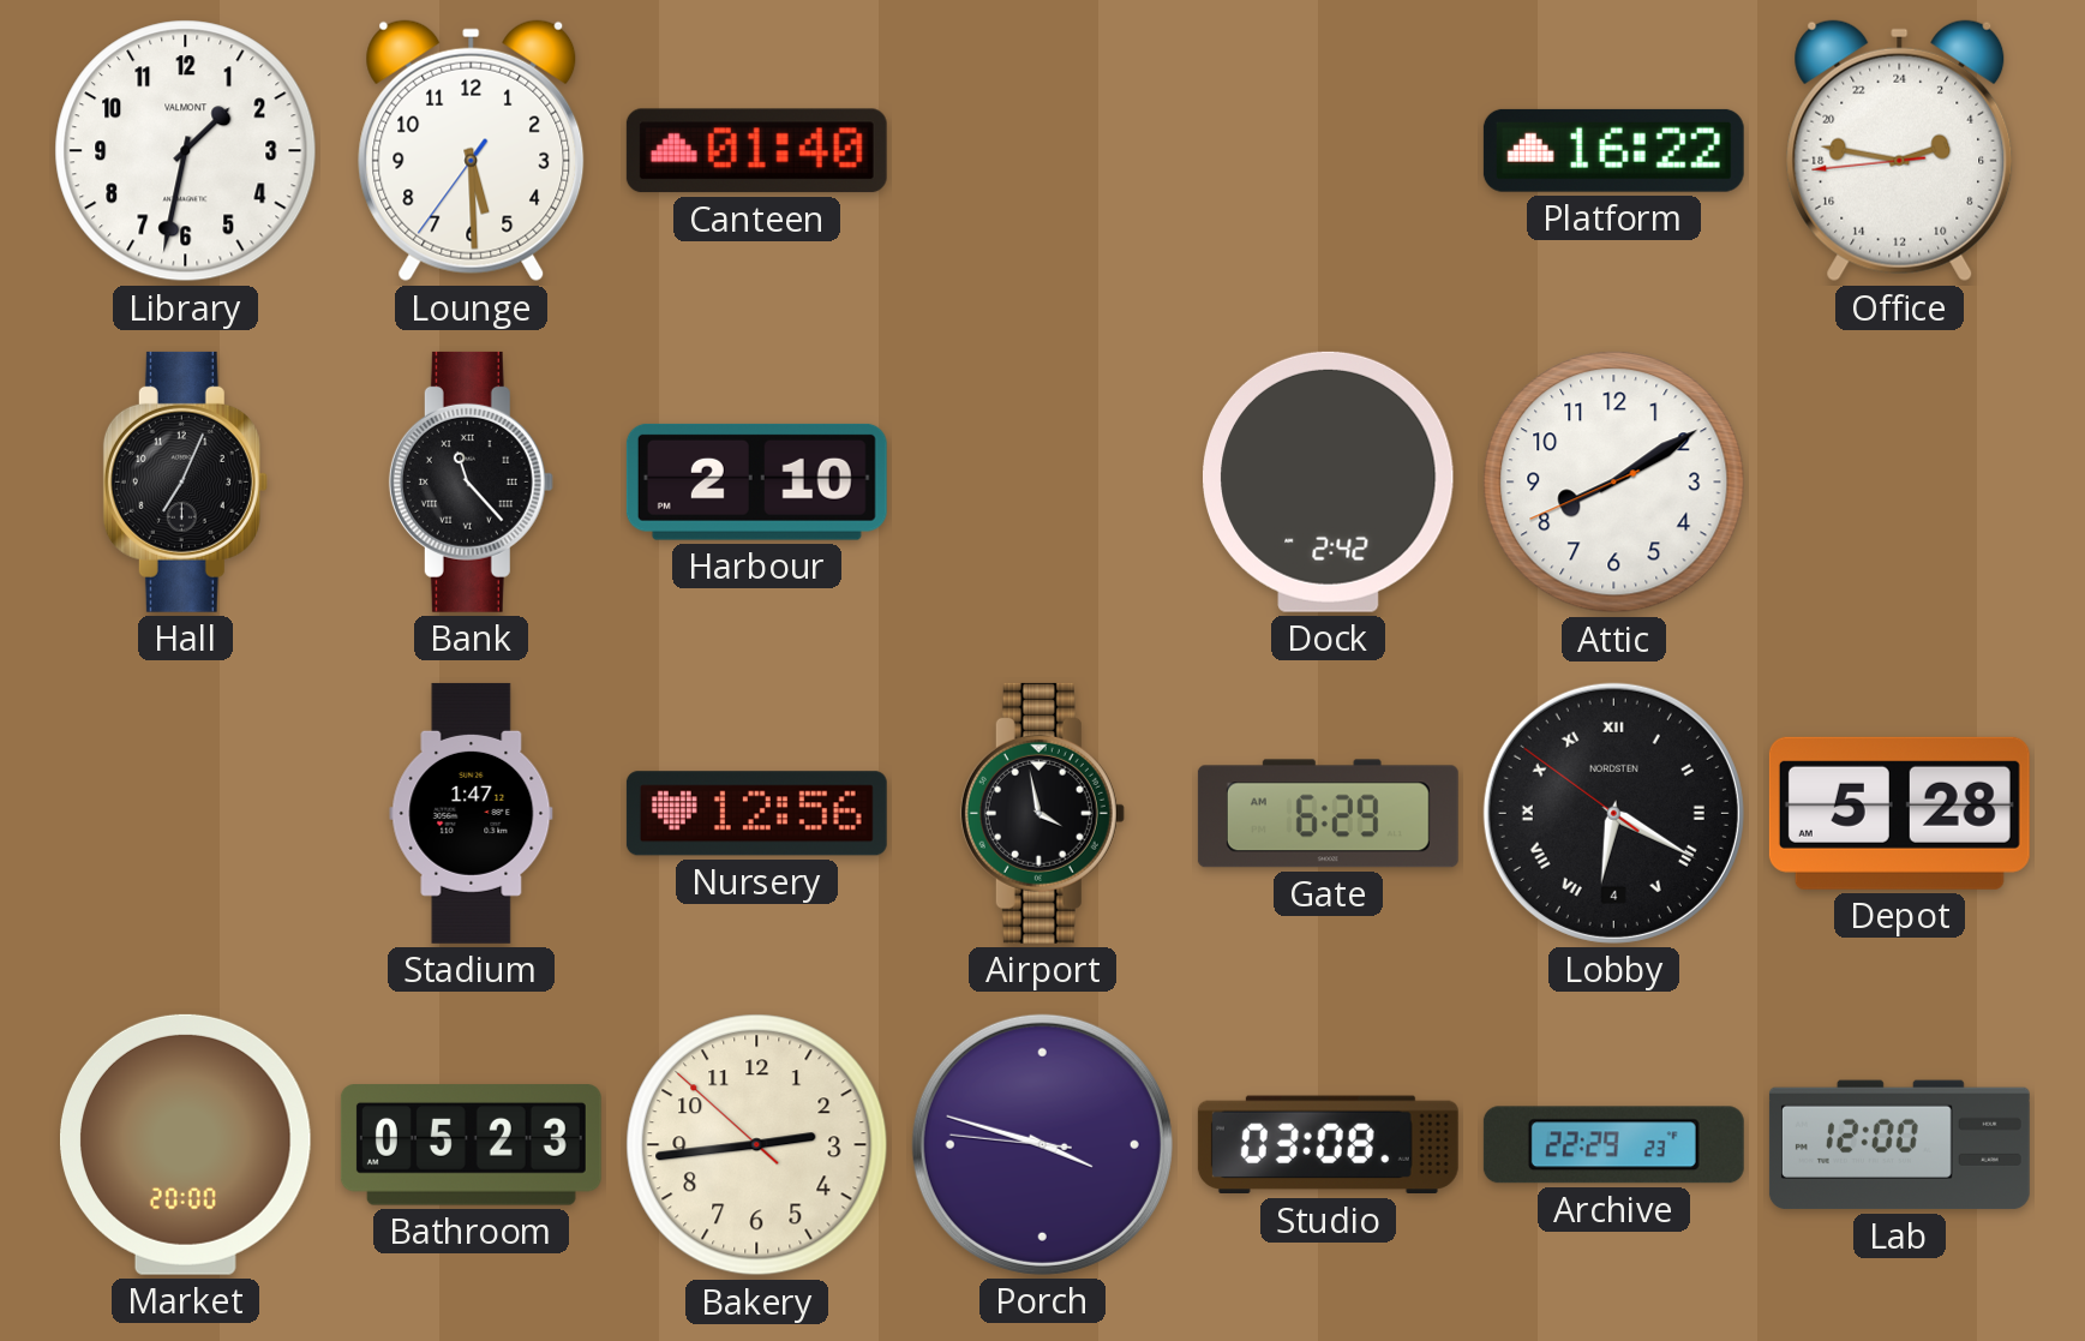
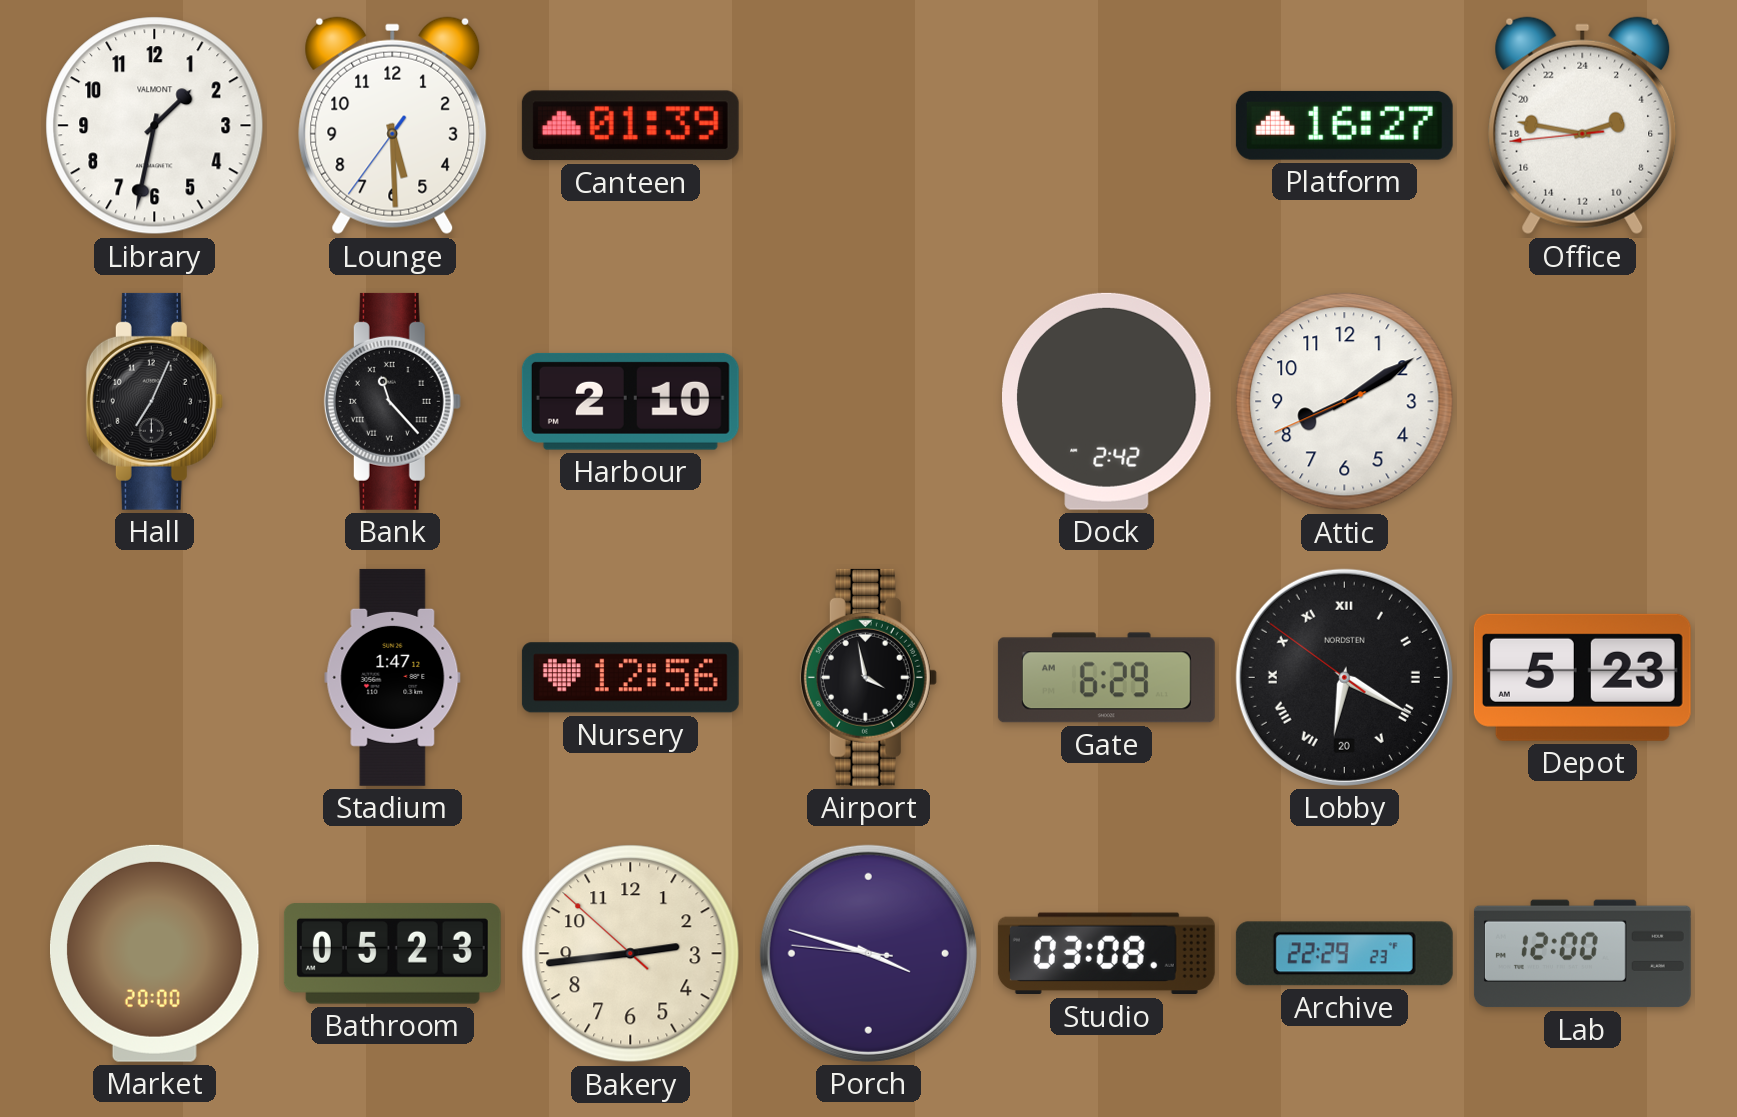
Canteen: 01:40 -> 01:39 (630, 126)
Platform: 16:22 -> 16:27 (1344, 125)
Lobby date: 4 -> 20 (1344, 677)
Depot: 5:28 -> 5:23 (1582, 677)
